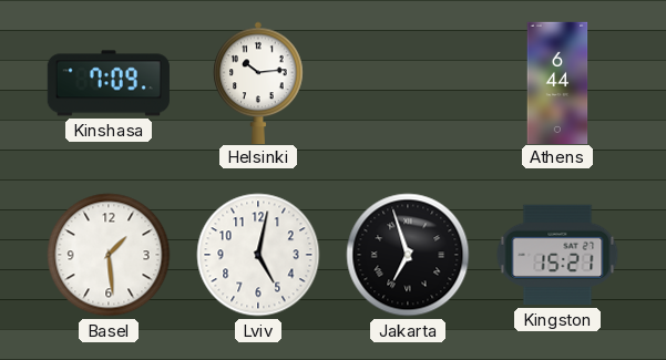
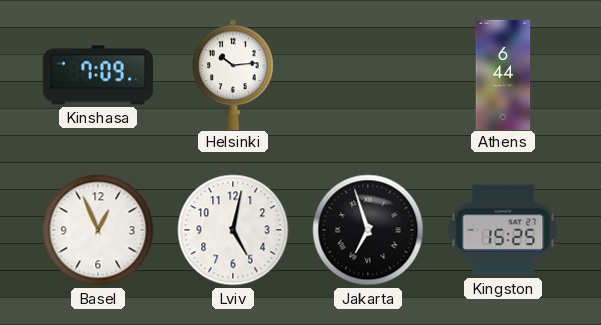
Basel: 1:29 -> 12:56 (98, 230)
Kingston: 15:21 -> 15:25 (503, 230)
